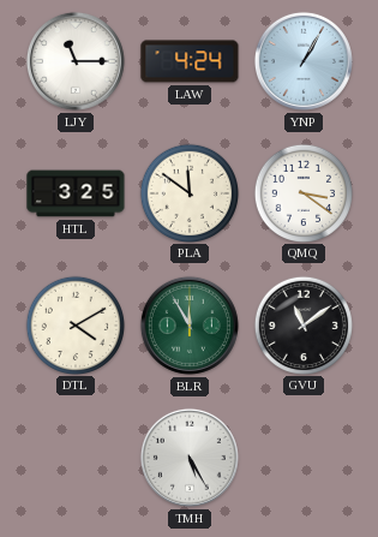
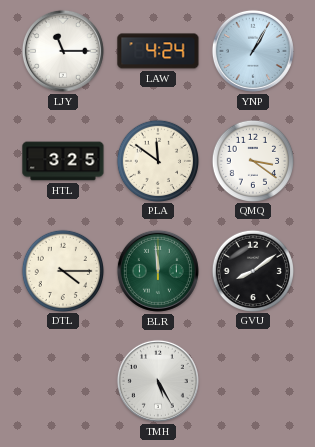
DTL: 4:10 -> 4:15 (62, 270)
BLR: 11:55 -> 11:59 (158, 271)
GVU: 11:09 -> 8:09 (252, 270)
